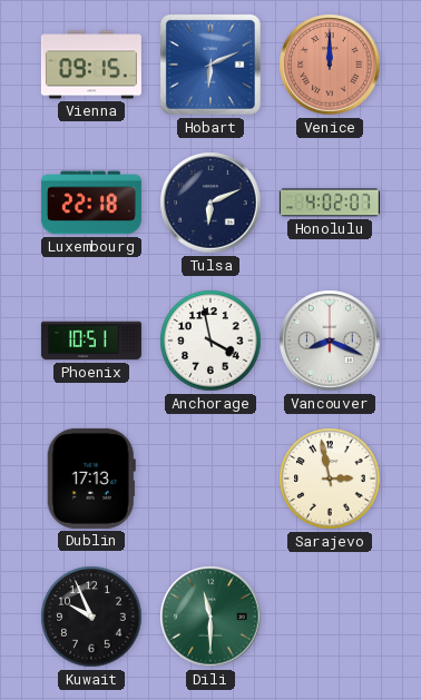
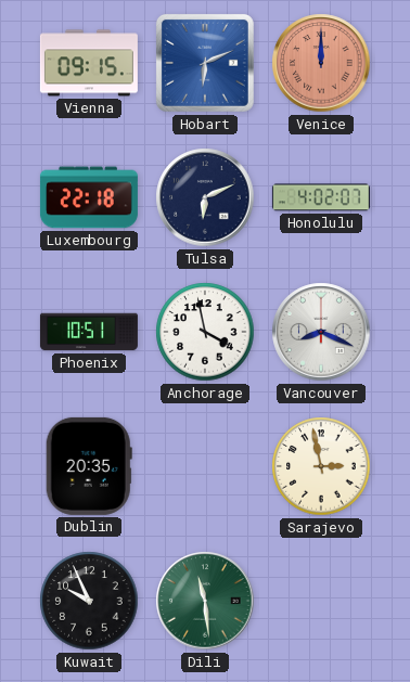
Dublin: 17:13 -> 20:35 (89, 466)
Dili: 11:30 -> 11:29 (205, 601)
